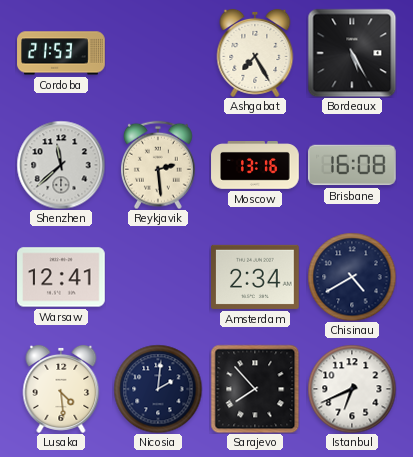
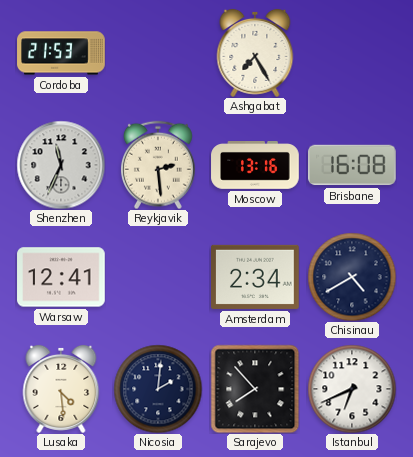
Bordeaux: 5:25 -> none (352, 53)
Shenzhen: 11:38 -> 11:34 (61, 165)
